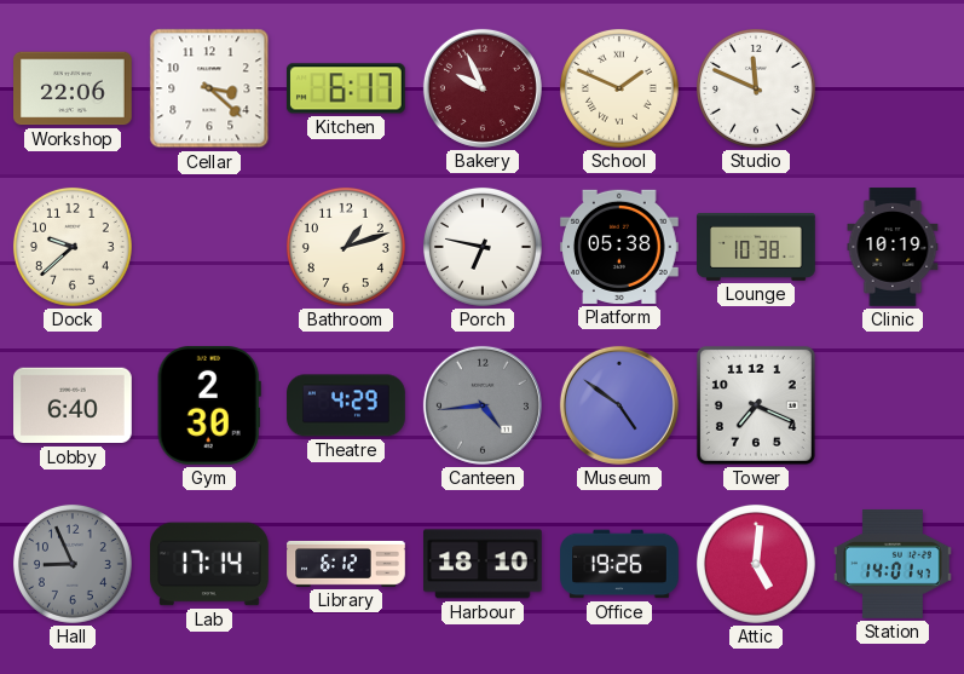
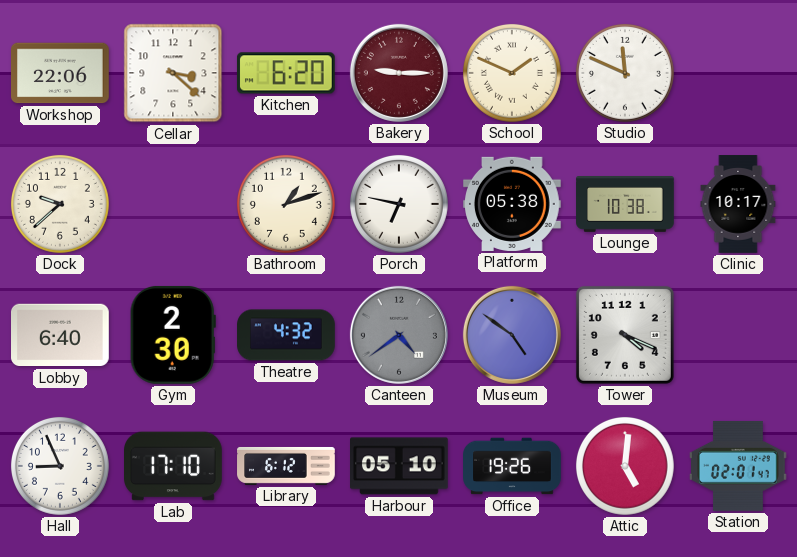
Kitchen: 6:17 -> 6:20 (286, 73)
Bakery: 9:56 -> 9:15 (399, 73)
Clinic: 10:19 -> 10:17 (738, 204)
Theatre: 4:29 -> 4:32 (286, 335)
Canteen: 4:44 -> 4:39 (399, 335)
Tower: 7:19 -> 4:19 (625, 335)
Hall dial: grey -> white (60, 466)
Lab: 17:14 -> 17:10 (174, 466)
Harbour: 18:10 -> 05:10 (400, 466)
Station: 14:01 -> 02:01 (739, 466)
